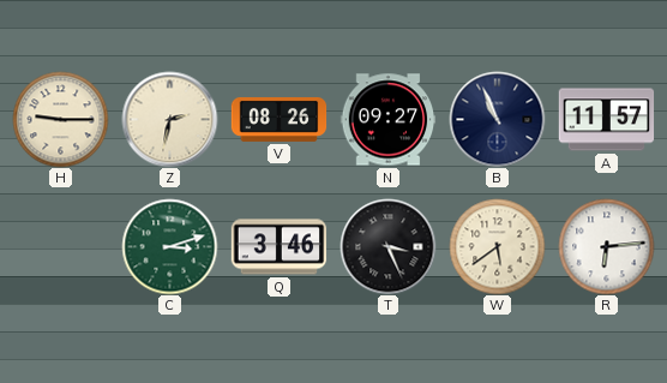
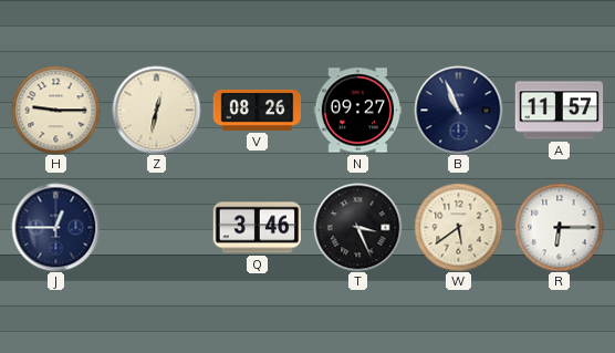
Z: 2:32 -> 12:32 (156, 110)
J: none -> 12:45 (55, 227)
C: 3:12 -> none (169, 246)
R: 6:14 -> 6:15 (559, 227)
